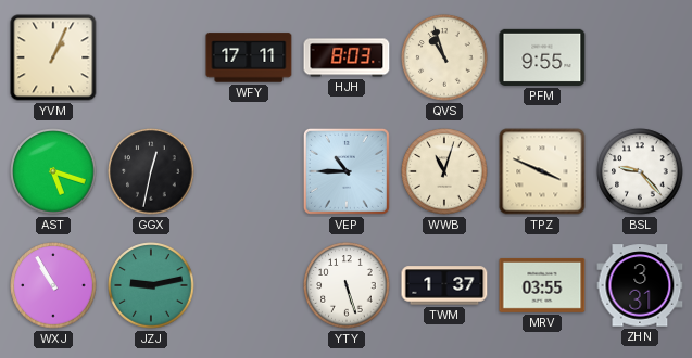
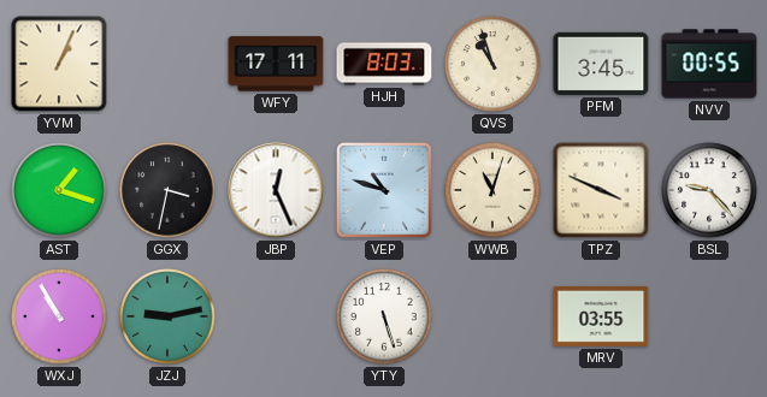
PFM: 9:55 -> 3:45 (601, 64)
NVV: none -> 00:55 (709, 64)
AST: 5:18 -> 1:18 (59, 190)
GGX: 12:32 -> 3:32 (167, 190)
JBP: none -> 12:26 (276, 190)
VEP: 10:45 -> 10:48 (384, 190)
TWM: 1:37 -> none (444, 285)
ZHN: 3:31 -> none (640, 285)
